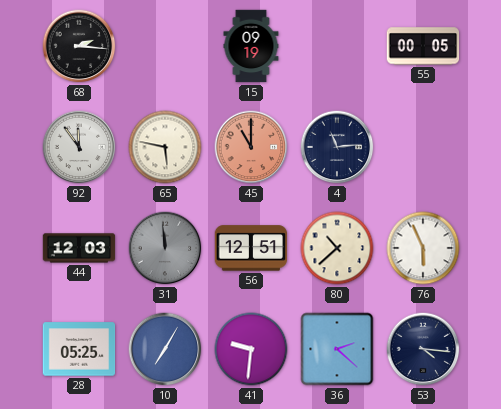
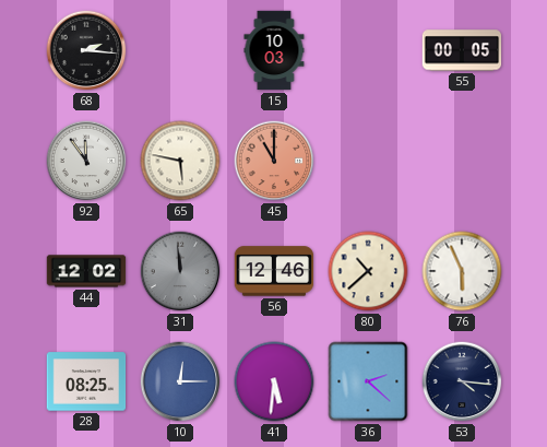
15: 09:19 -> 10:03 (274, 50)
4: 11:14 -> none (337, 147)
44: 12:03 -> 12:02 (86, 271)
56: 12:51 -> 12:46 (274, 271)
28: 05:25 -> 08:25 (86, 381)
10: 7:05 -> 12:15 (180, 381)
41: 9:31 -> 5:31 (274, 381)
